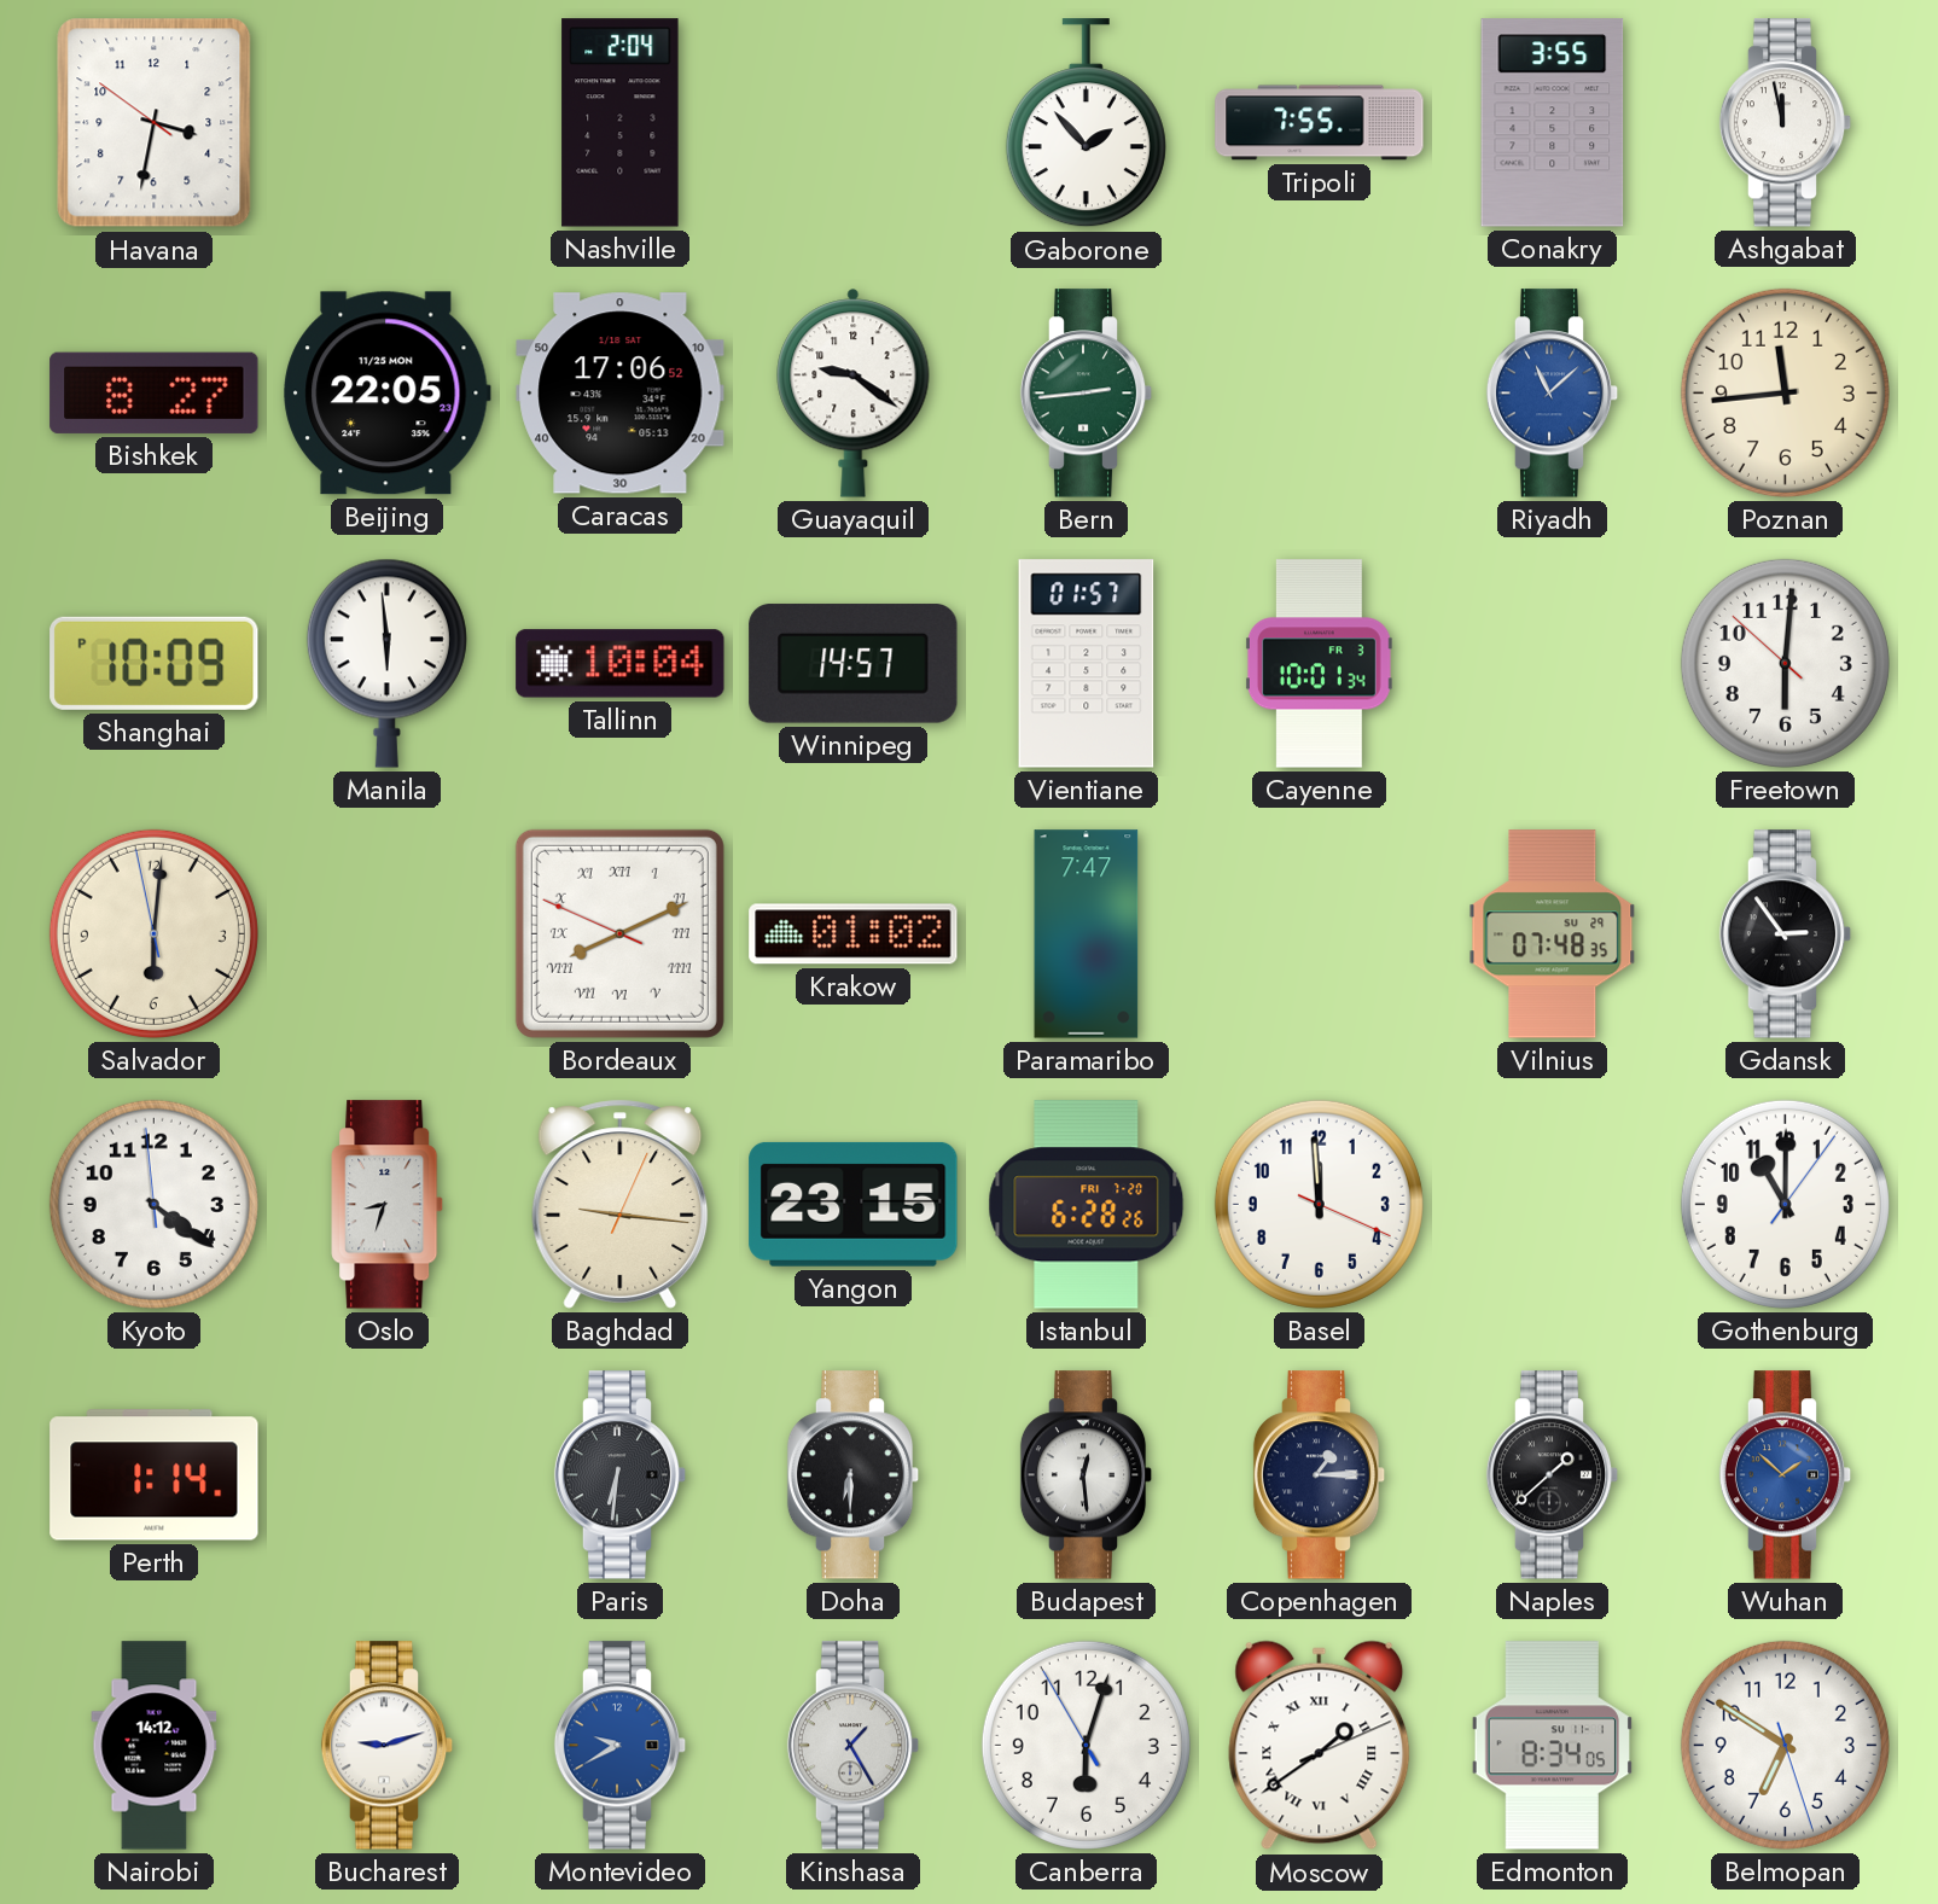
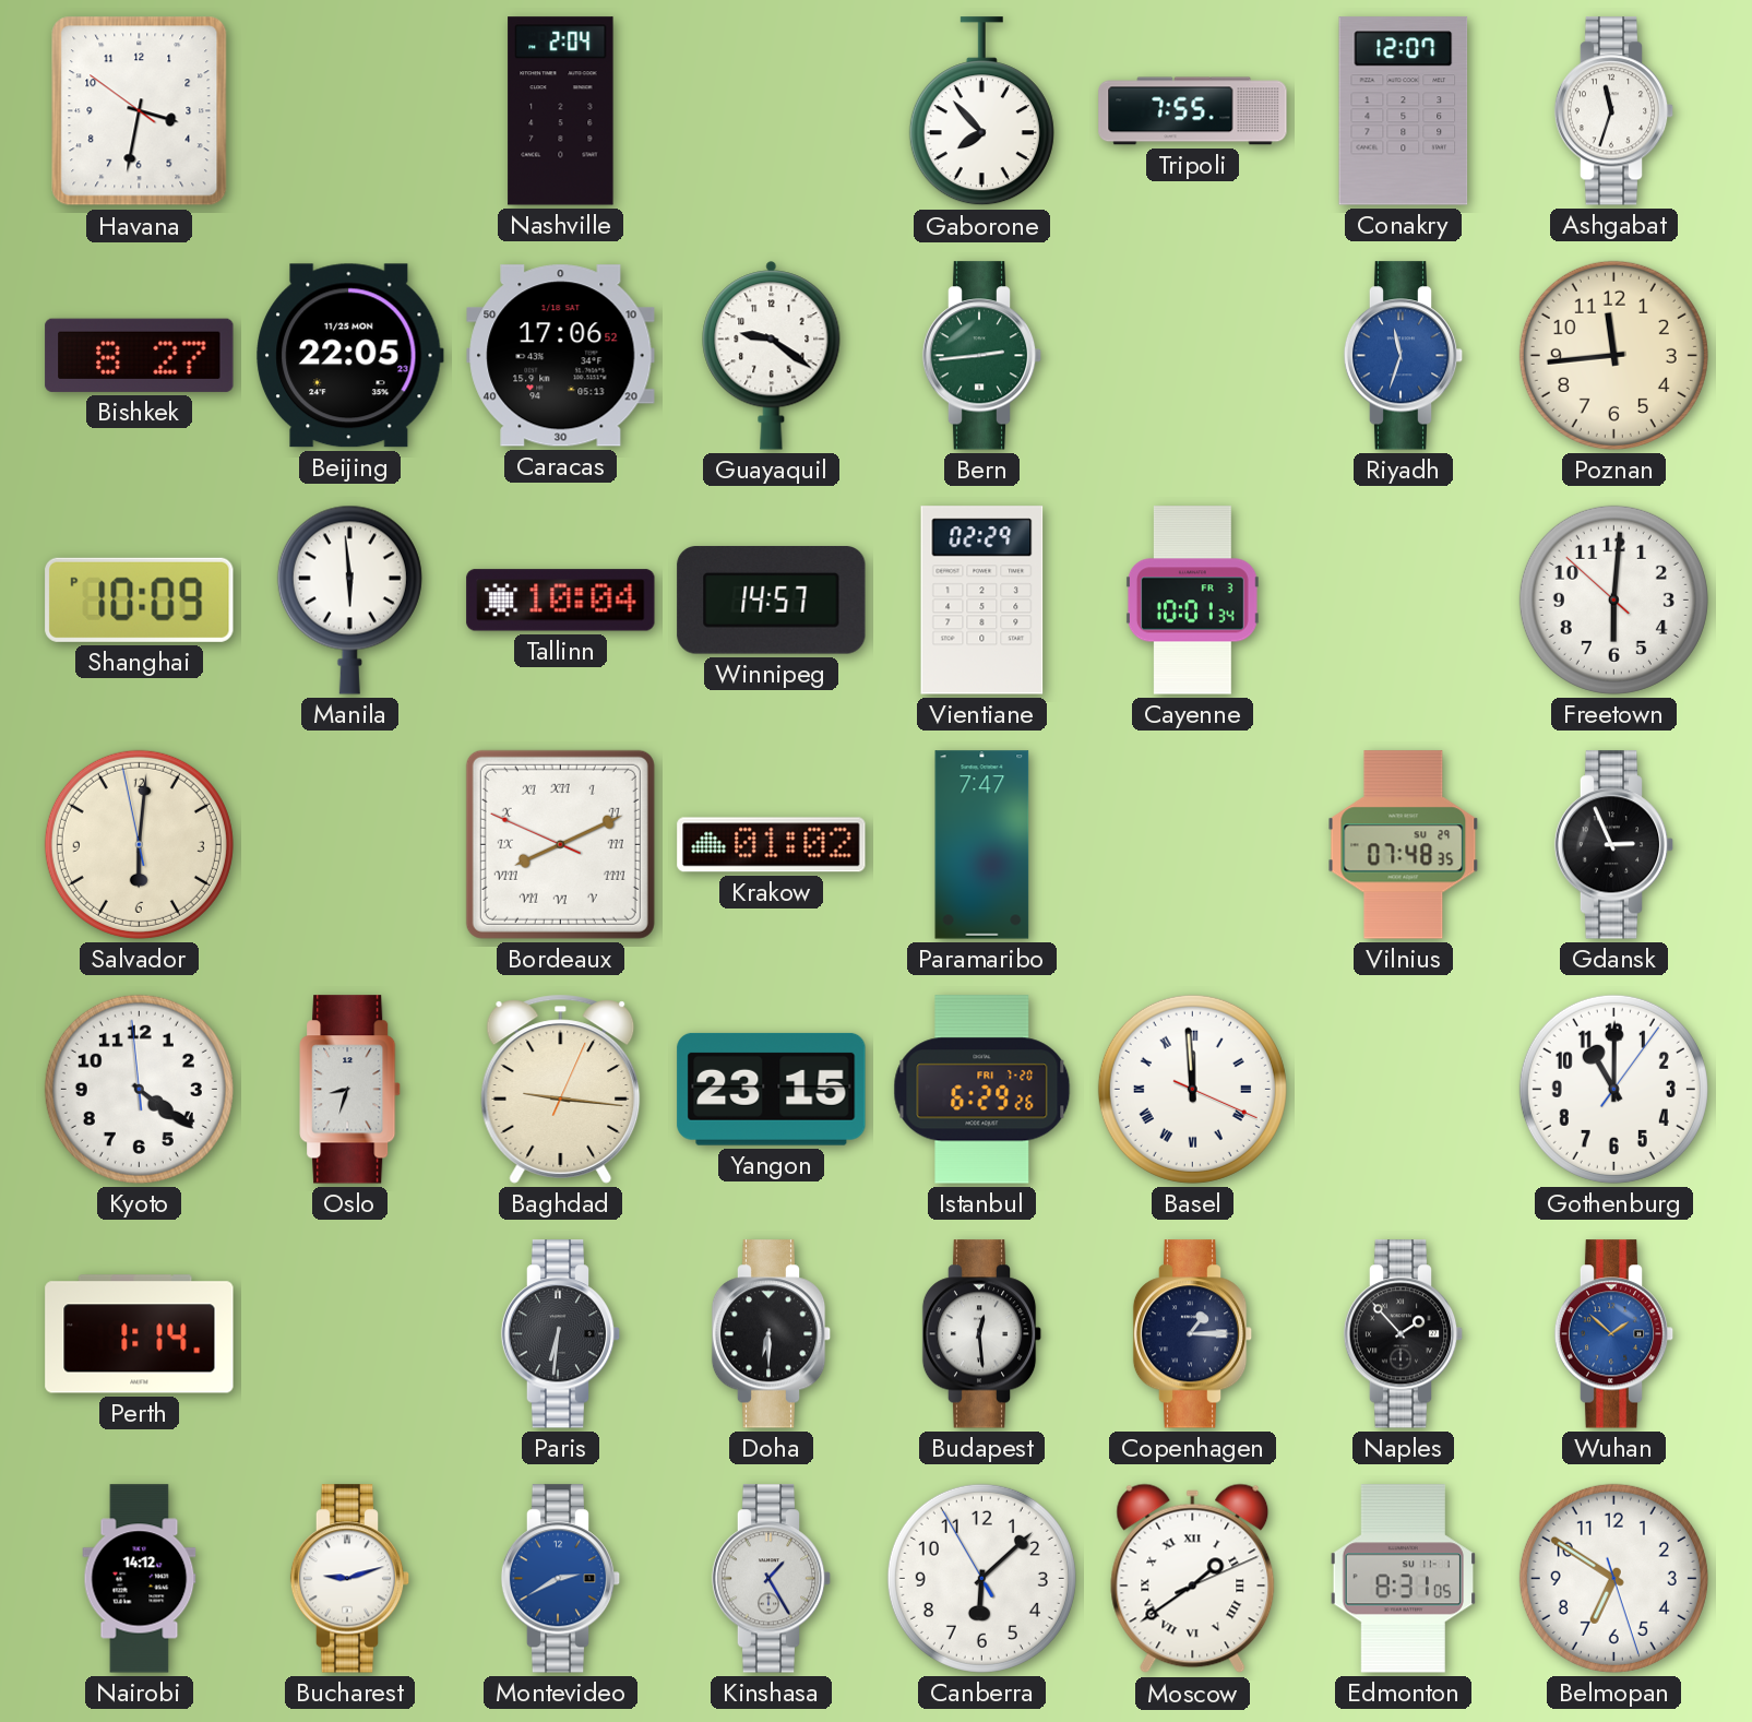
Gaborone: 1:53 -> 7:53 (981, 111)
Conakry: 3:55 -> 12:07 (1404, 111)
Ashgabat: 11:58 -> 11:33 (1614, 111)
Riyadh: 11:08 -> 11:33 (1404, 356)
Vientiane: 01:57 -> 02:29 (982, 601)
Gdansk: 2:54 -> 2:56 (1614, 845)
Istanbul: 6:28 -> 6:29 (982, 1090)
Basel numerals: Arabic -> Roman (1192, 1089)
Naples: 1:38 -> 1:53 (1404, 1334)
Montevideo: 9:40 -> 2:40 (561, 1579)
Canberra: 6:02 -> 6:07 (981, 1578)
Edmonton: 8:34 -> 8:31 (1403, 1579)
